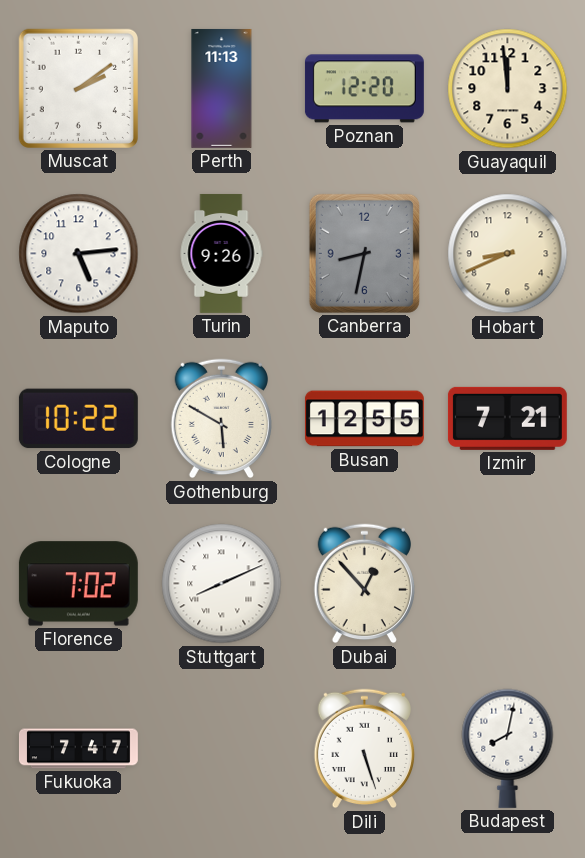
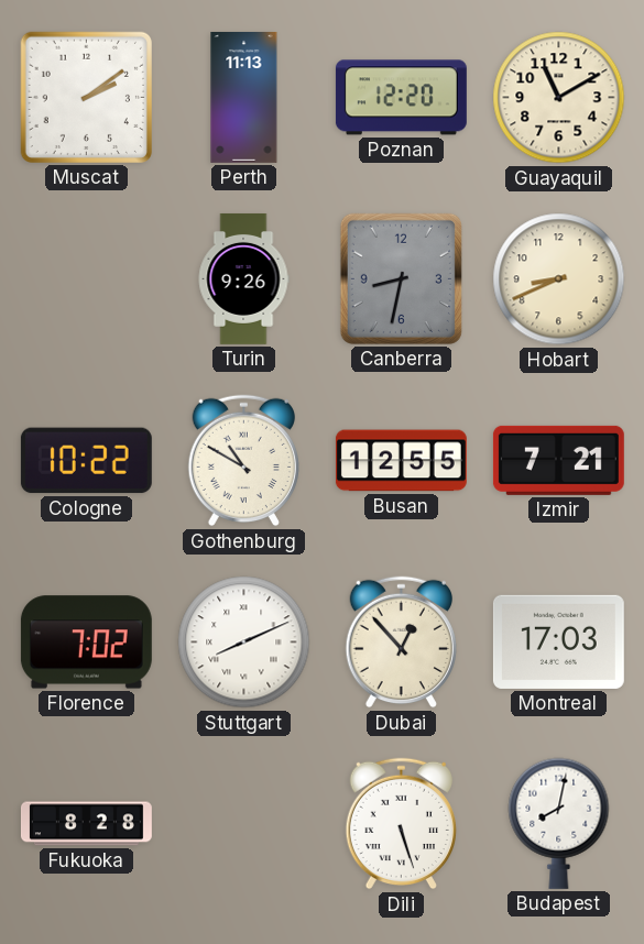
Guayaquil: 11:59 -> 11:10 (559, 98)
Maputo: 5:14 -> none (79, 254)
Gothenburg: 5:50 -> 10:50 (243, 461)
Montreal: none -> 17:03 (558, 641)
Fukuoka: 7:47 -> 8:28 (86, 824)
